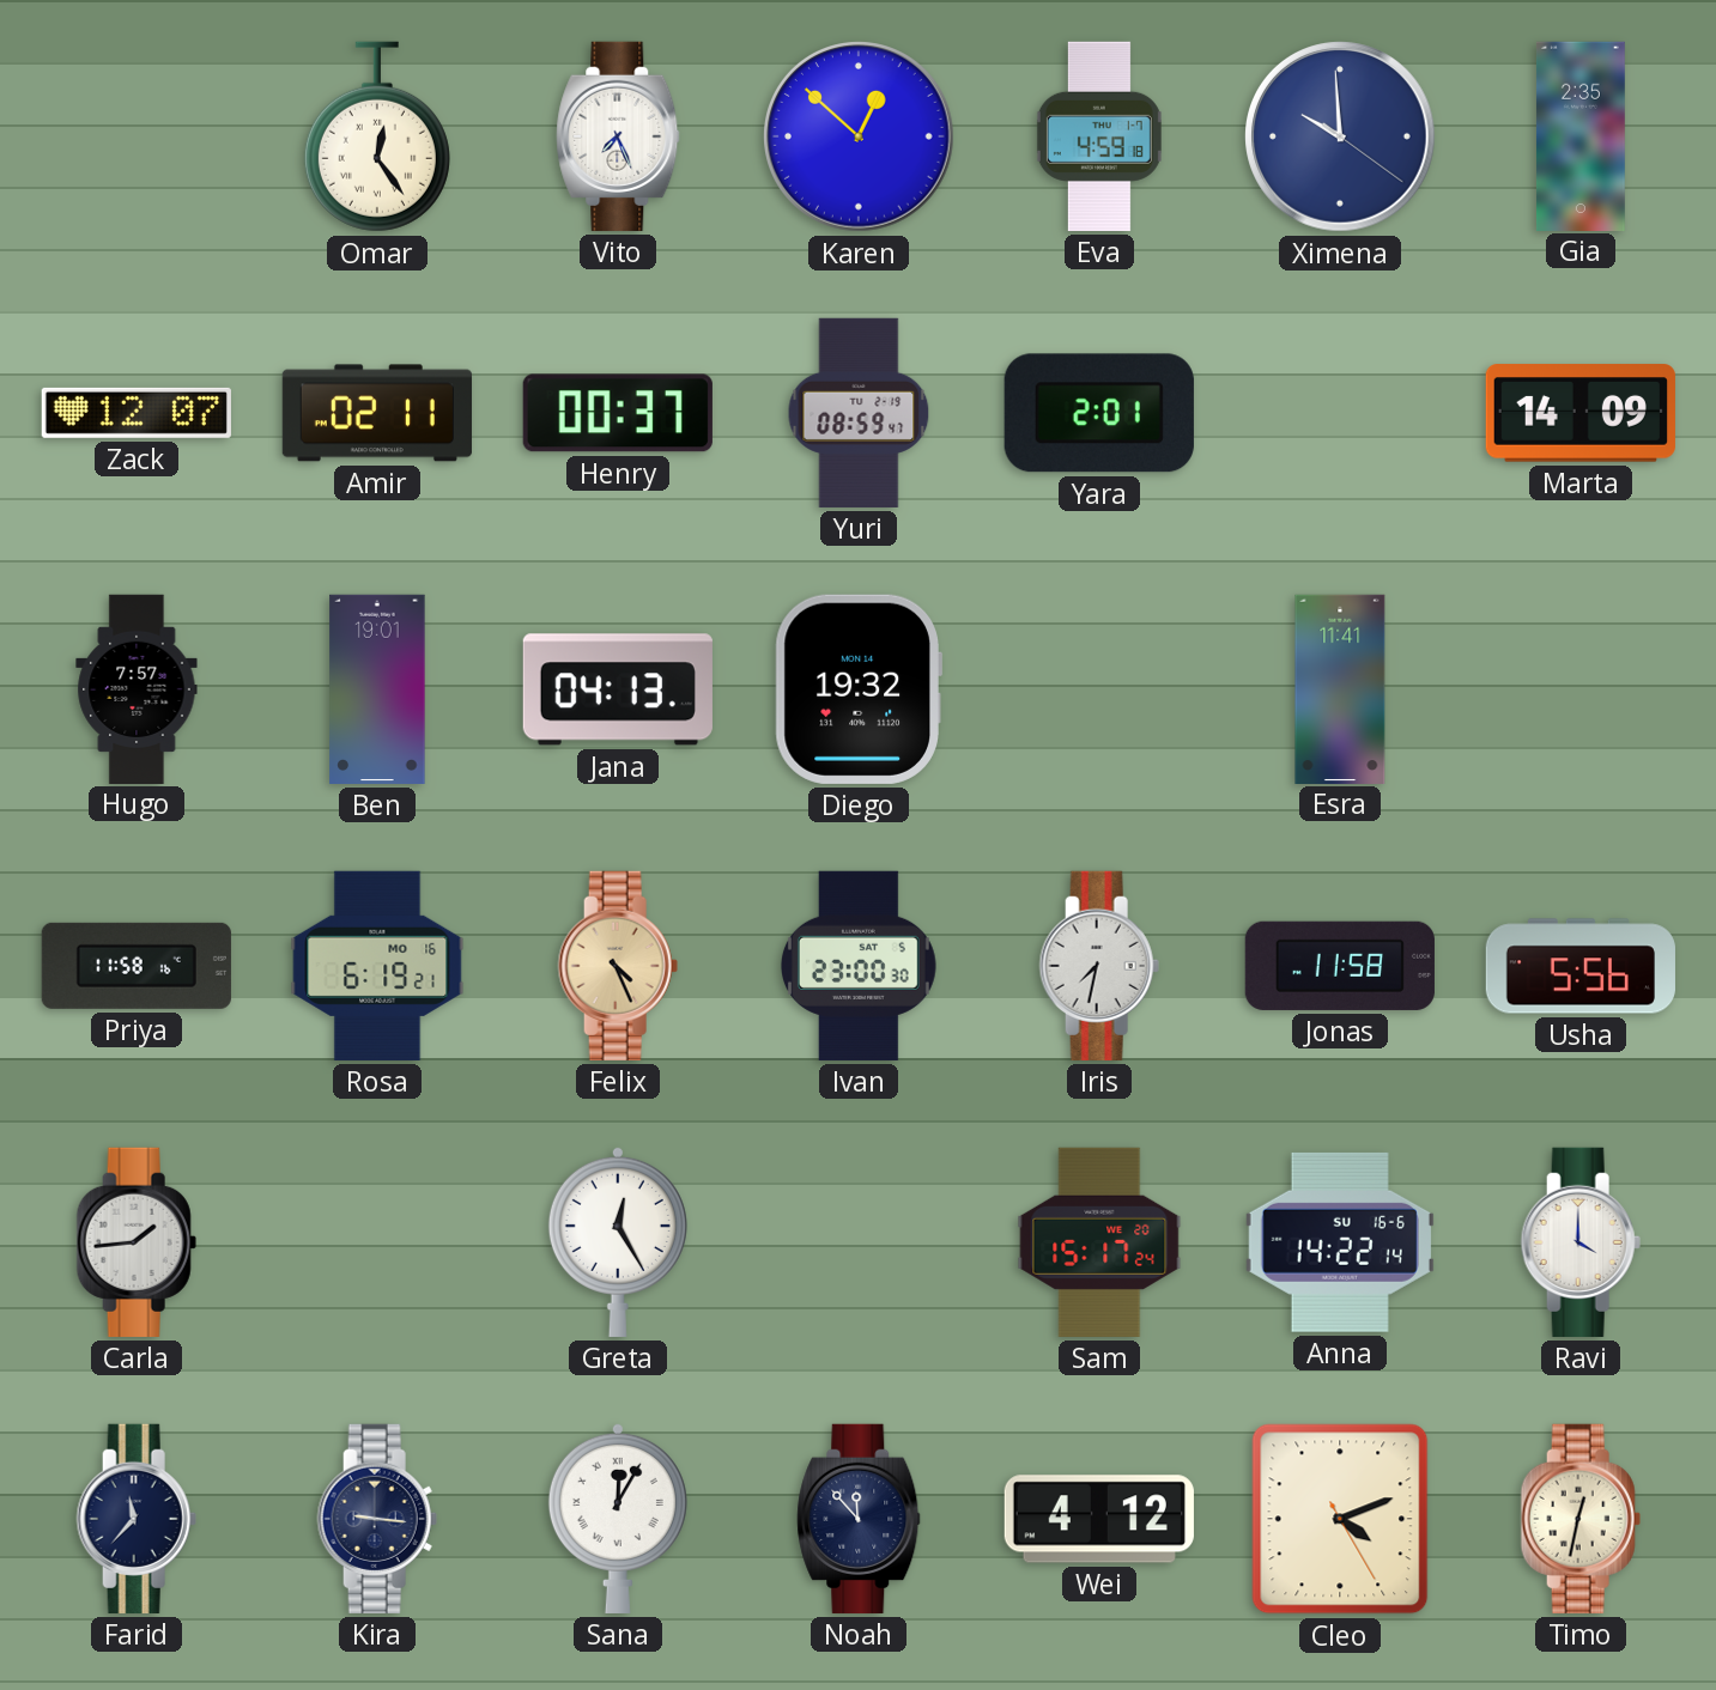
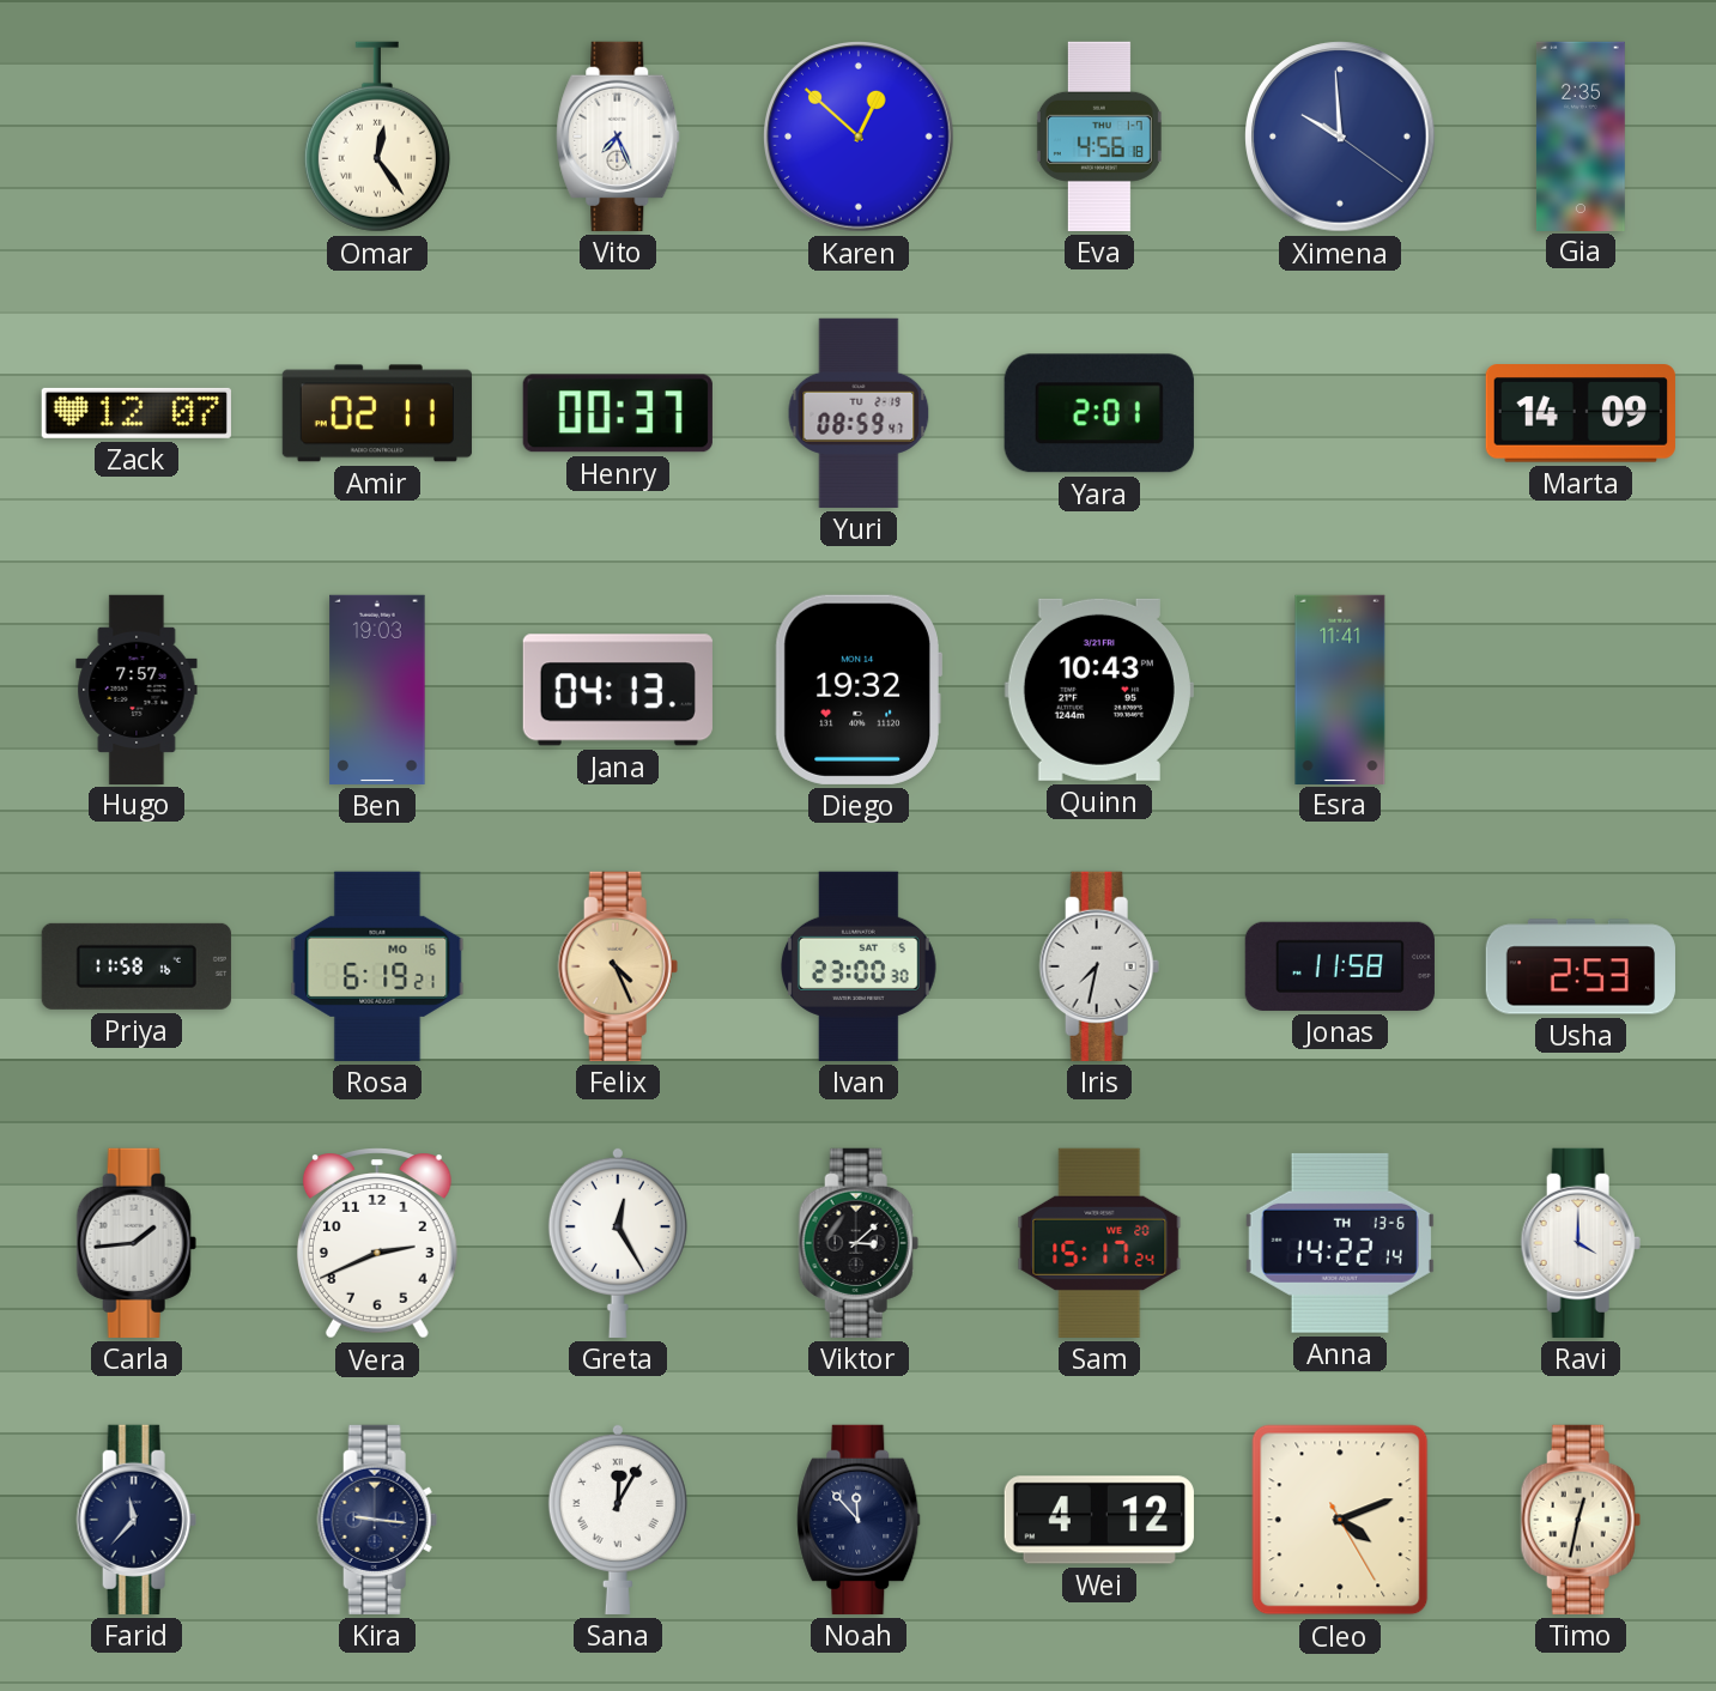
Eva: 4:59 -> 4:56 (1099, 137)
Ben: 19:01 -> 19:03 (377, 690)
Quinn: none -> 10:43 (1099, 690)
Usha: 5:56 -> 2:53 (1581, 966)
Vera: none -> 2:41 (377, 1243)
Viktor: none -> 3:08 (859, 1243)
Anna date: SU 16-6 -> TH 13-6 (1340, 1243)
